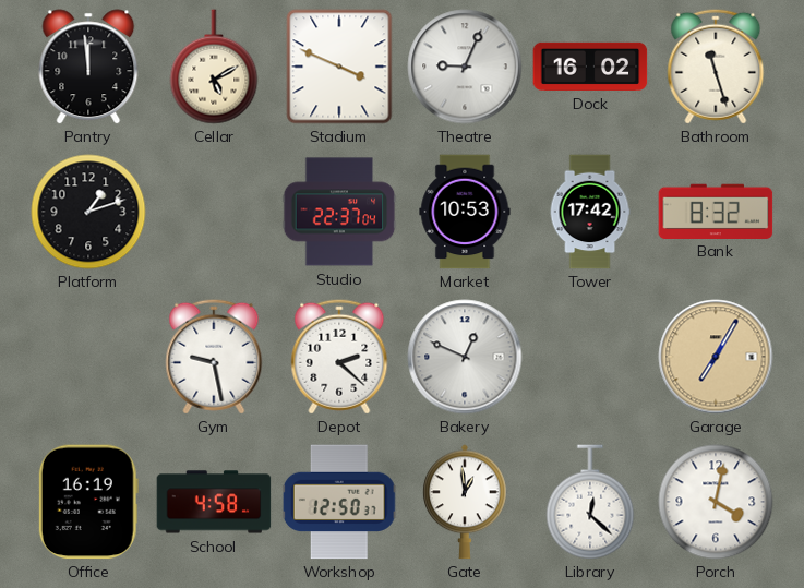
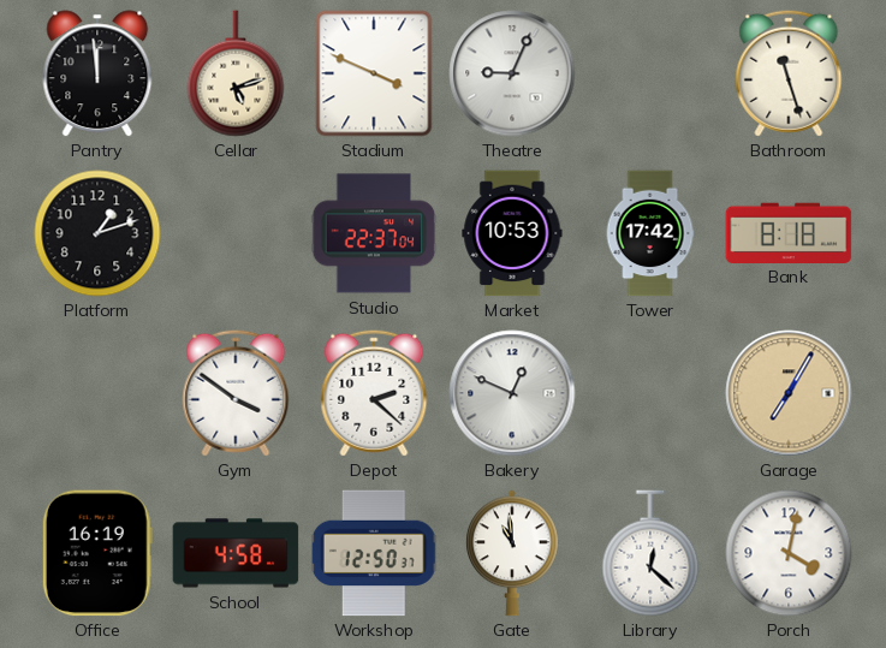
Cellar: 5:10 -> 5:12 (236, 73)
Dock: 16:02 -> none (590, 67)
Bank: 8:32 -> 8:18 (789, 232)
Gym: 9:28 -> 3:51 (236, 393)
Gate: 12:59 -> 10:59 (513, 553)
